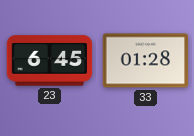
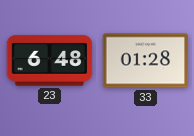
23: 6:45 -> 6:48 (50, 61)
